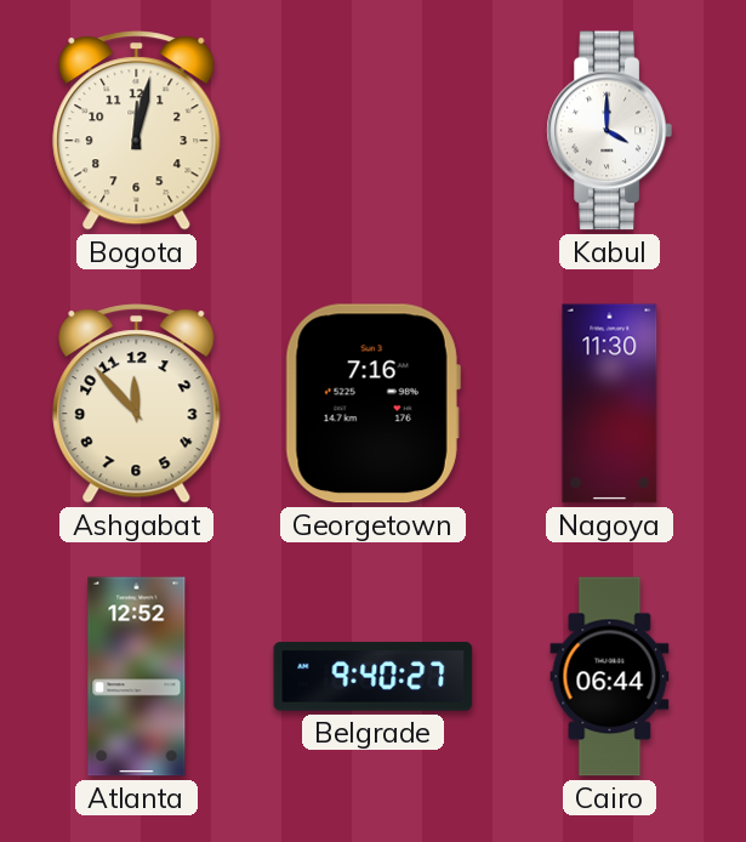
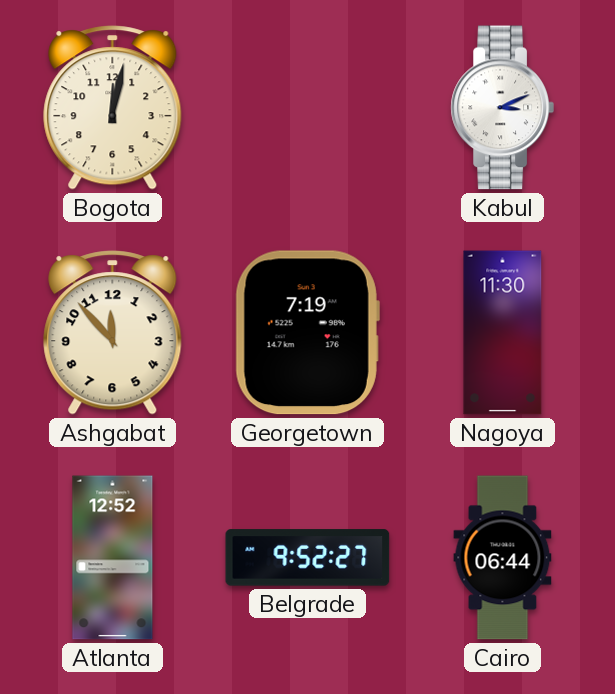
Kabul: 4:00 -> 3:11 (502, 108)
Georgetown: 7:16 -> 7:19 (307, 333)
Belgrade: 9:40 -> 9:52 (308, 558)
